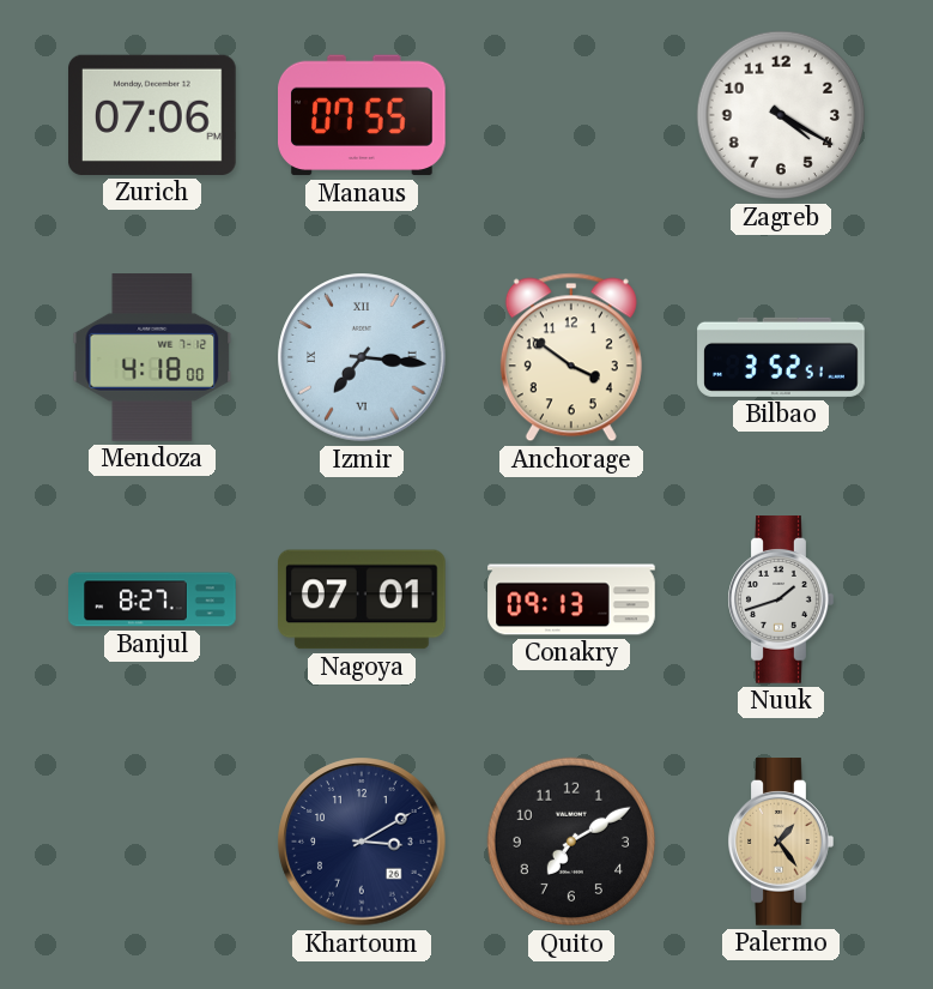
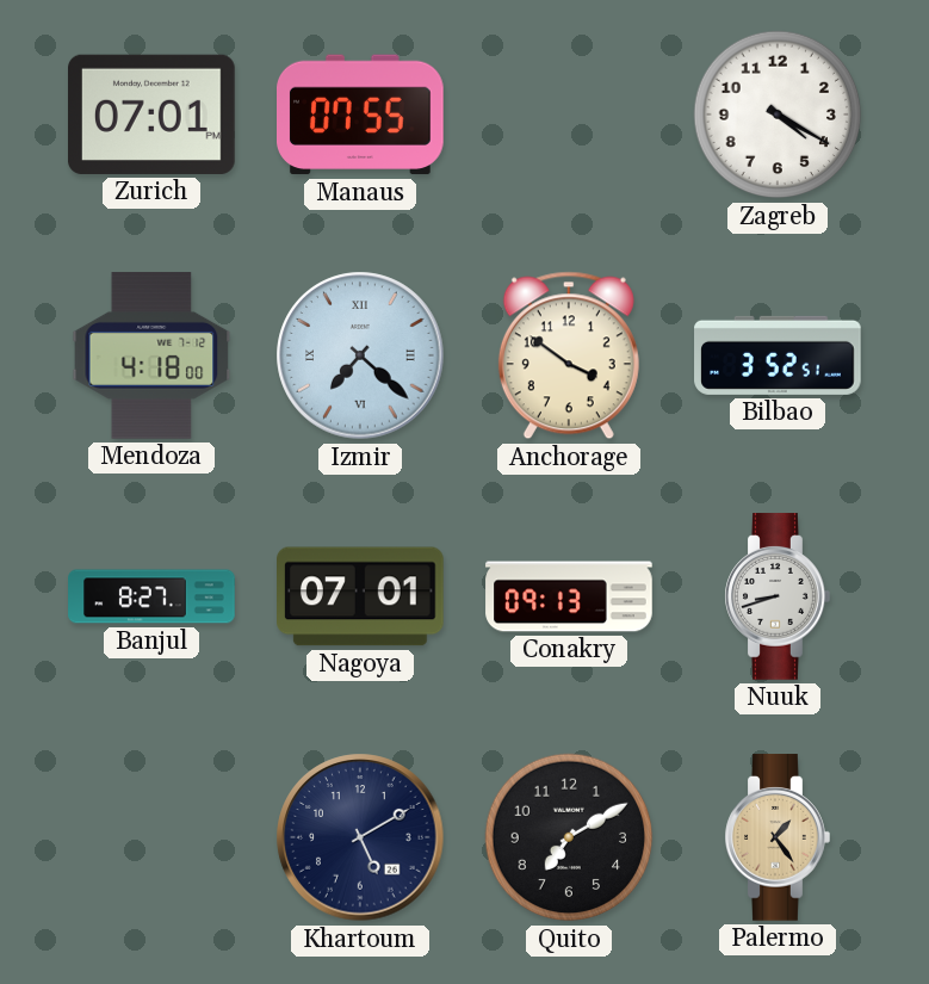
Zurich: 07:06 -> 07:01 (153, 115)
Izmir: 7:16 -> 7:22 (360, 355)
Nuuk: 1:42 -> 8:42 (778, 596)
Khartoum: 3:10 -> 5:10 (360, 837)
